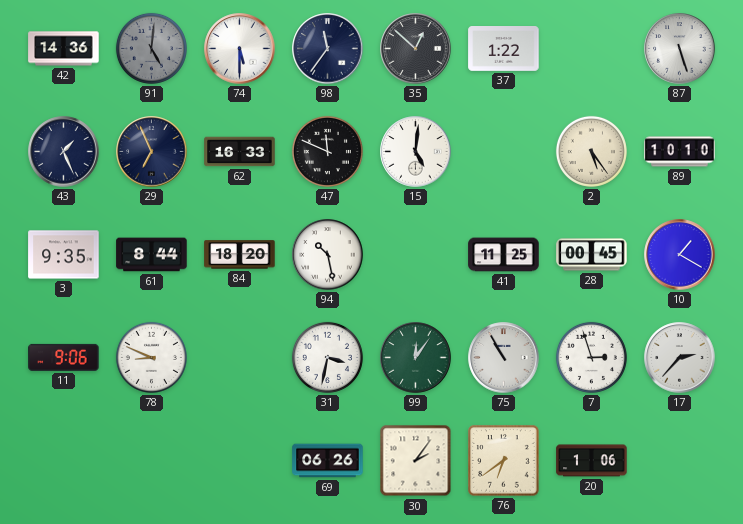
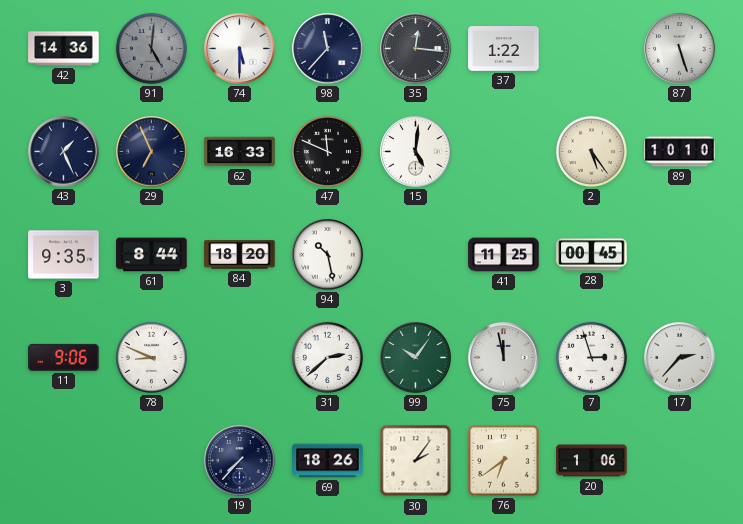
98: 11:36 -> 11:37 (328, 49)
35: 12:52 -> 12:16 (416, 49)
10: 1:20 -> none (680, 255)
31: 3:32 -> 2:38 (327, 357)
99: 12:06 -> 10:06 (416, 358)
75: 10:55 -> 11:58 (504, 358)
19: none -> 7:37 (240, 461)
69: 06:26 -> 18:26 (328, 461)
